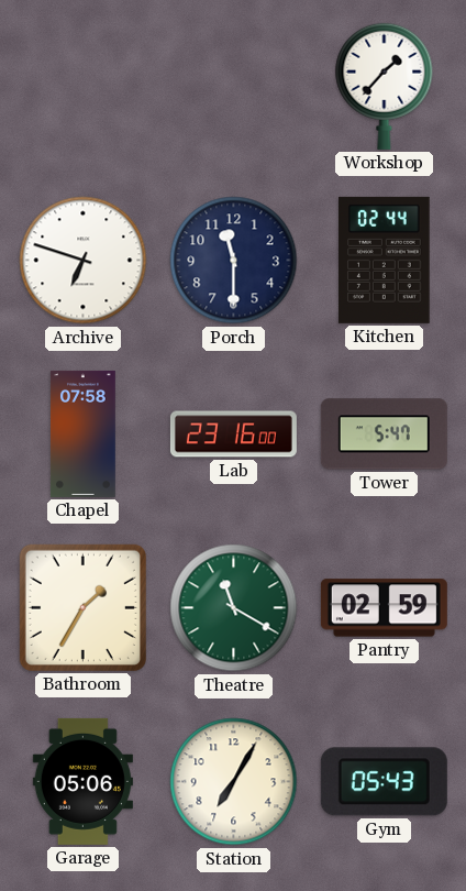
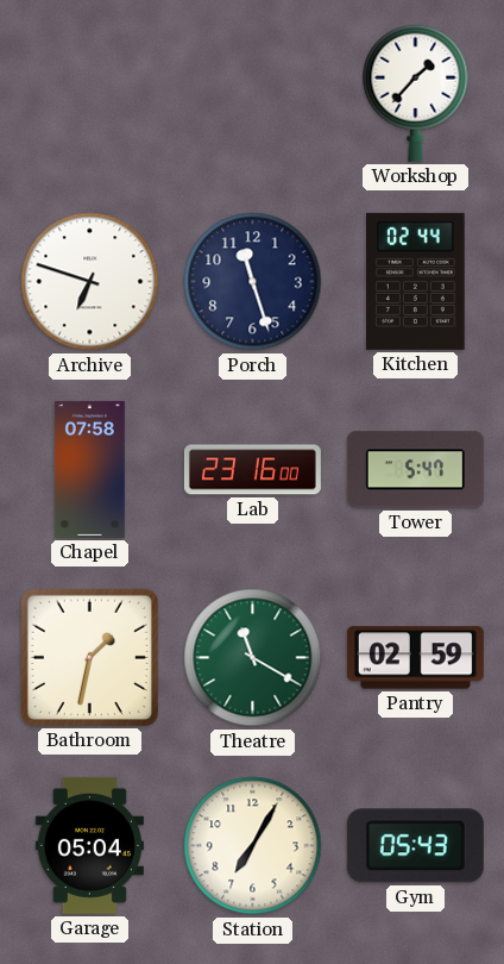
Porch: 11:30 -> 11:27 (253, 282)
Bathroom: 1:35 -> 1:32 (89, 657)
Garage: 05:06 -> 05:04 (89, 845)
